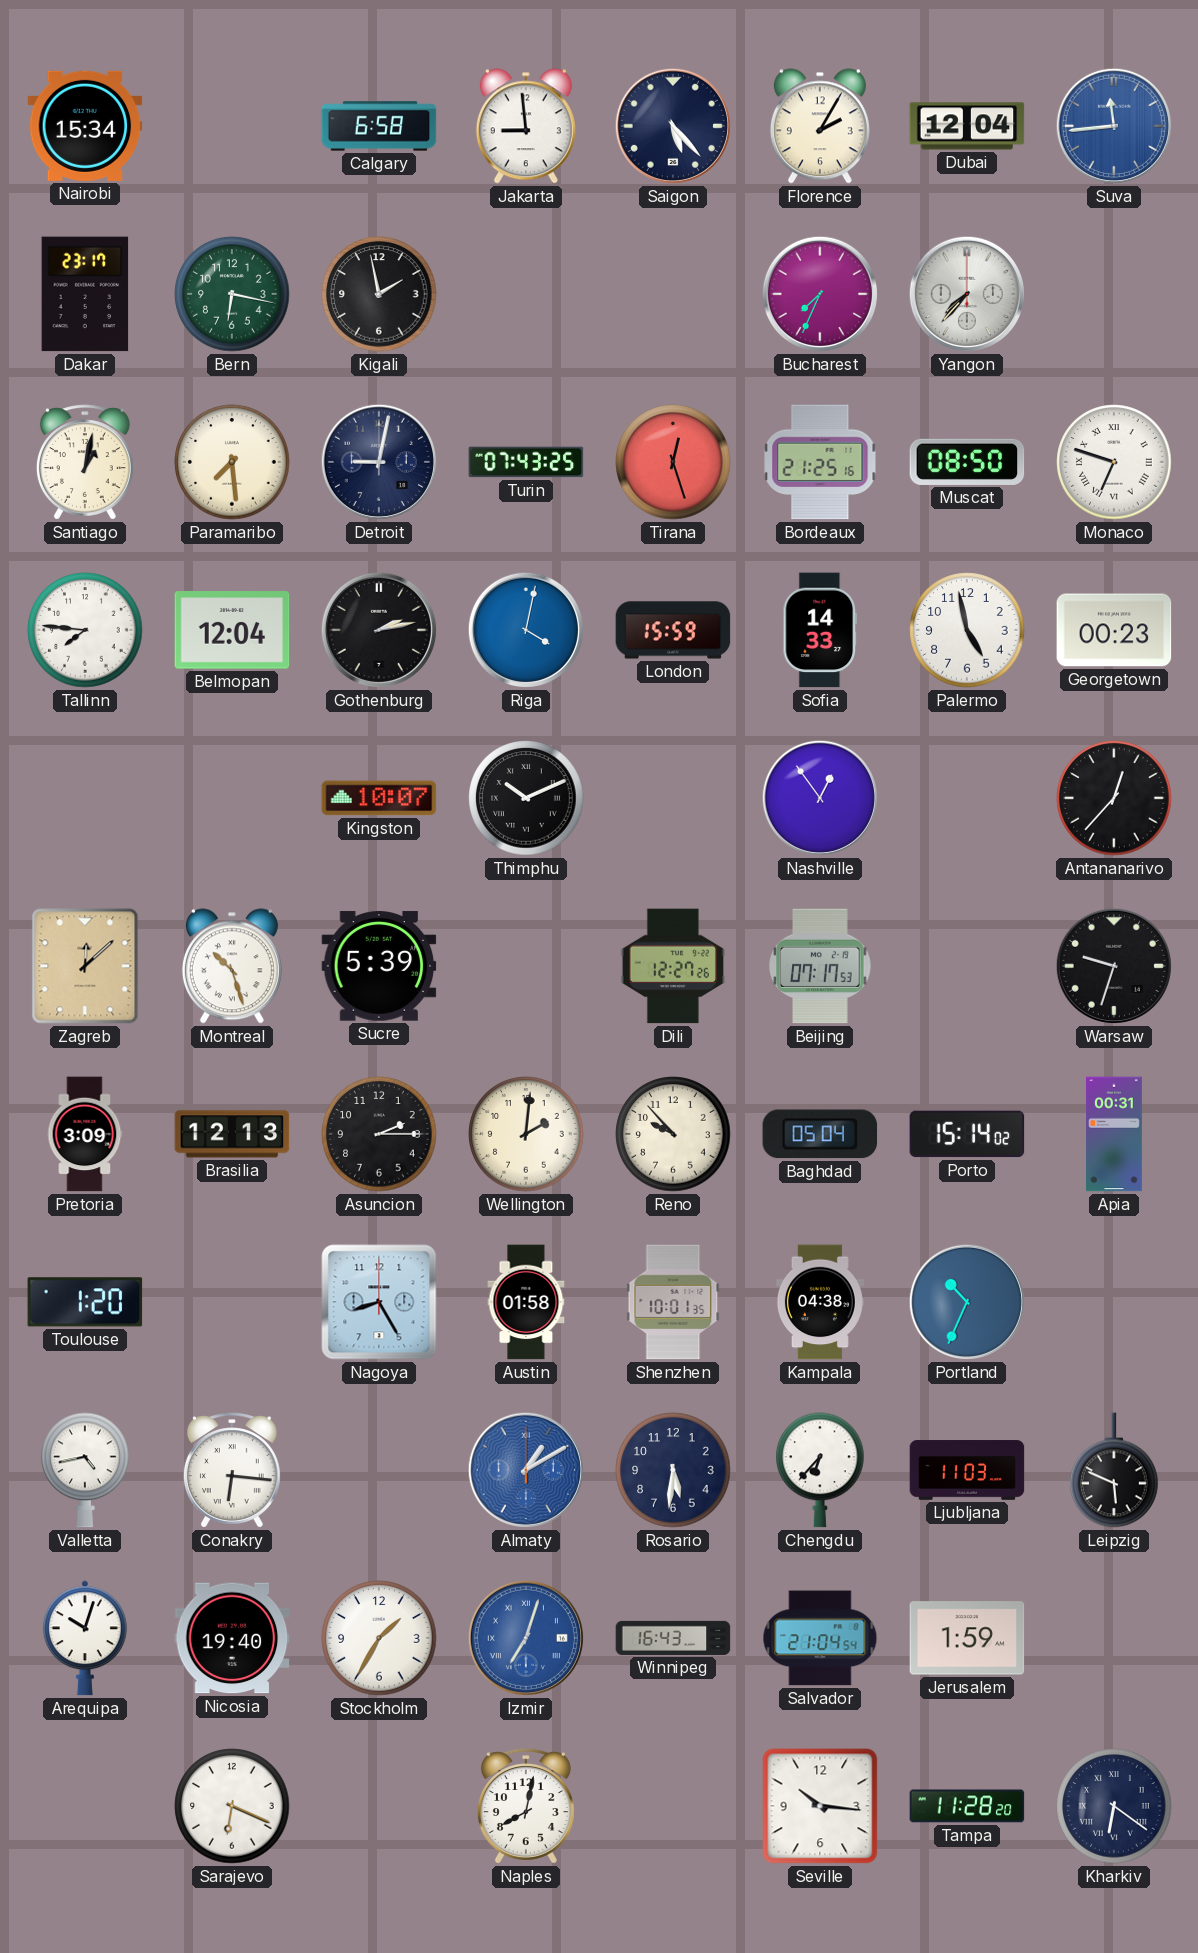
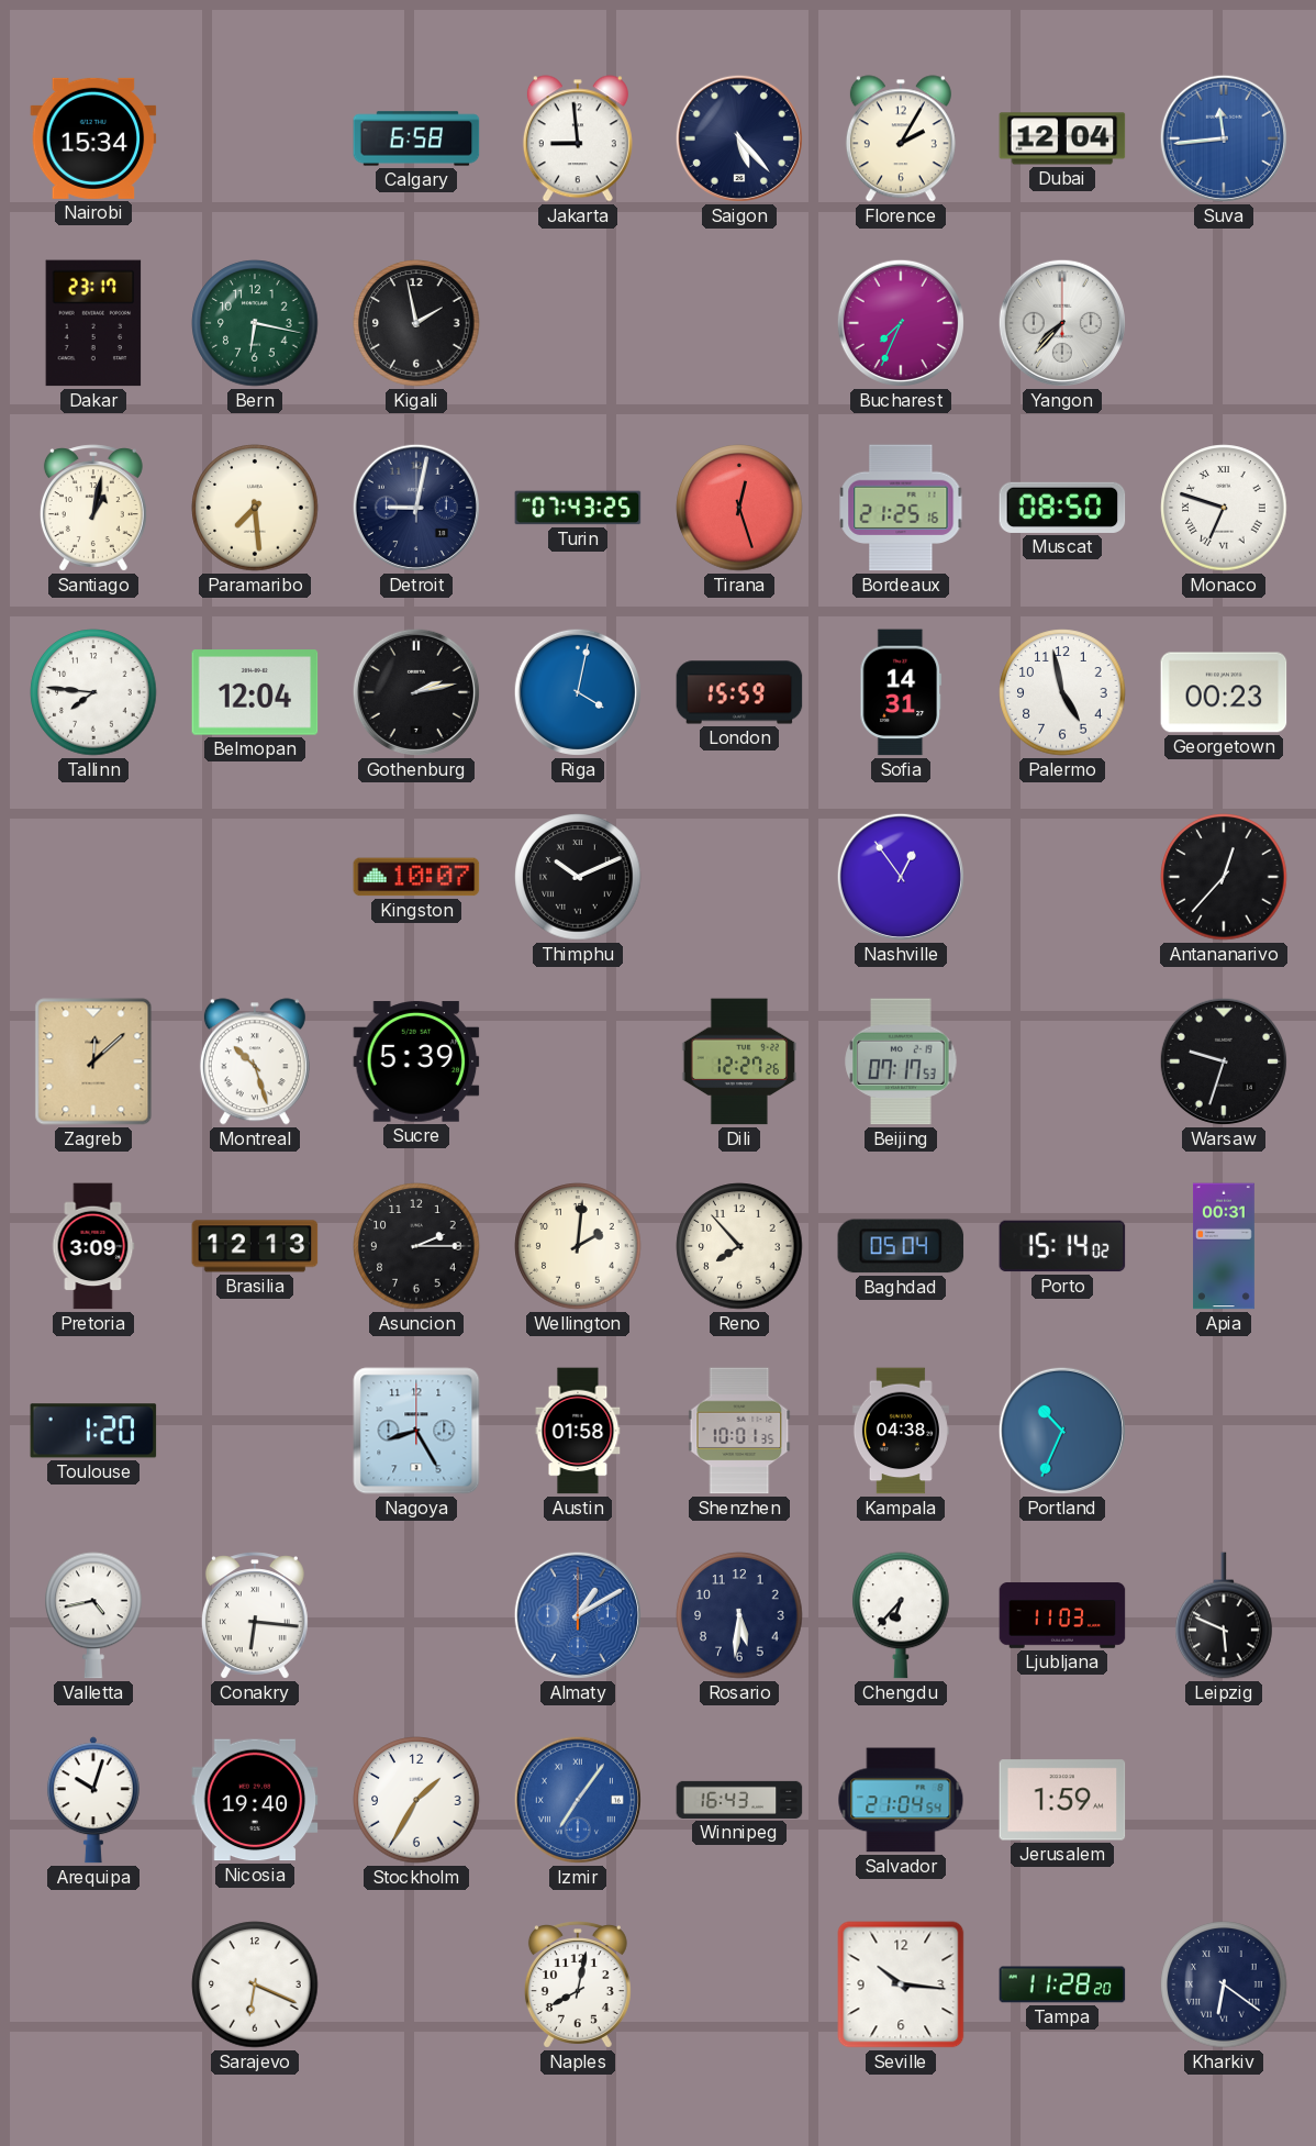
Sofia: 14:33 -> 14:31 (901, 692)
Reno: 9:53 -> 7:53 (739, 1246)
Izmir: 7:03 -> 7:06 (578, 1800)
